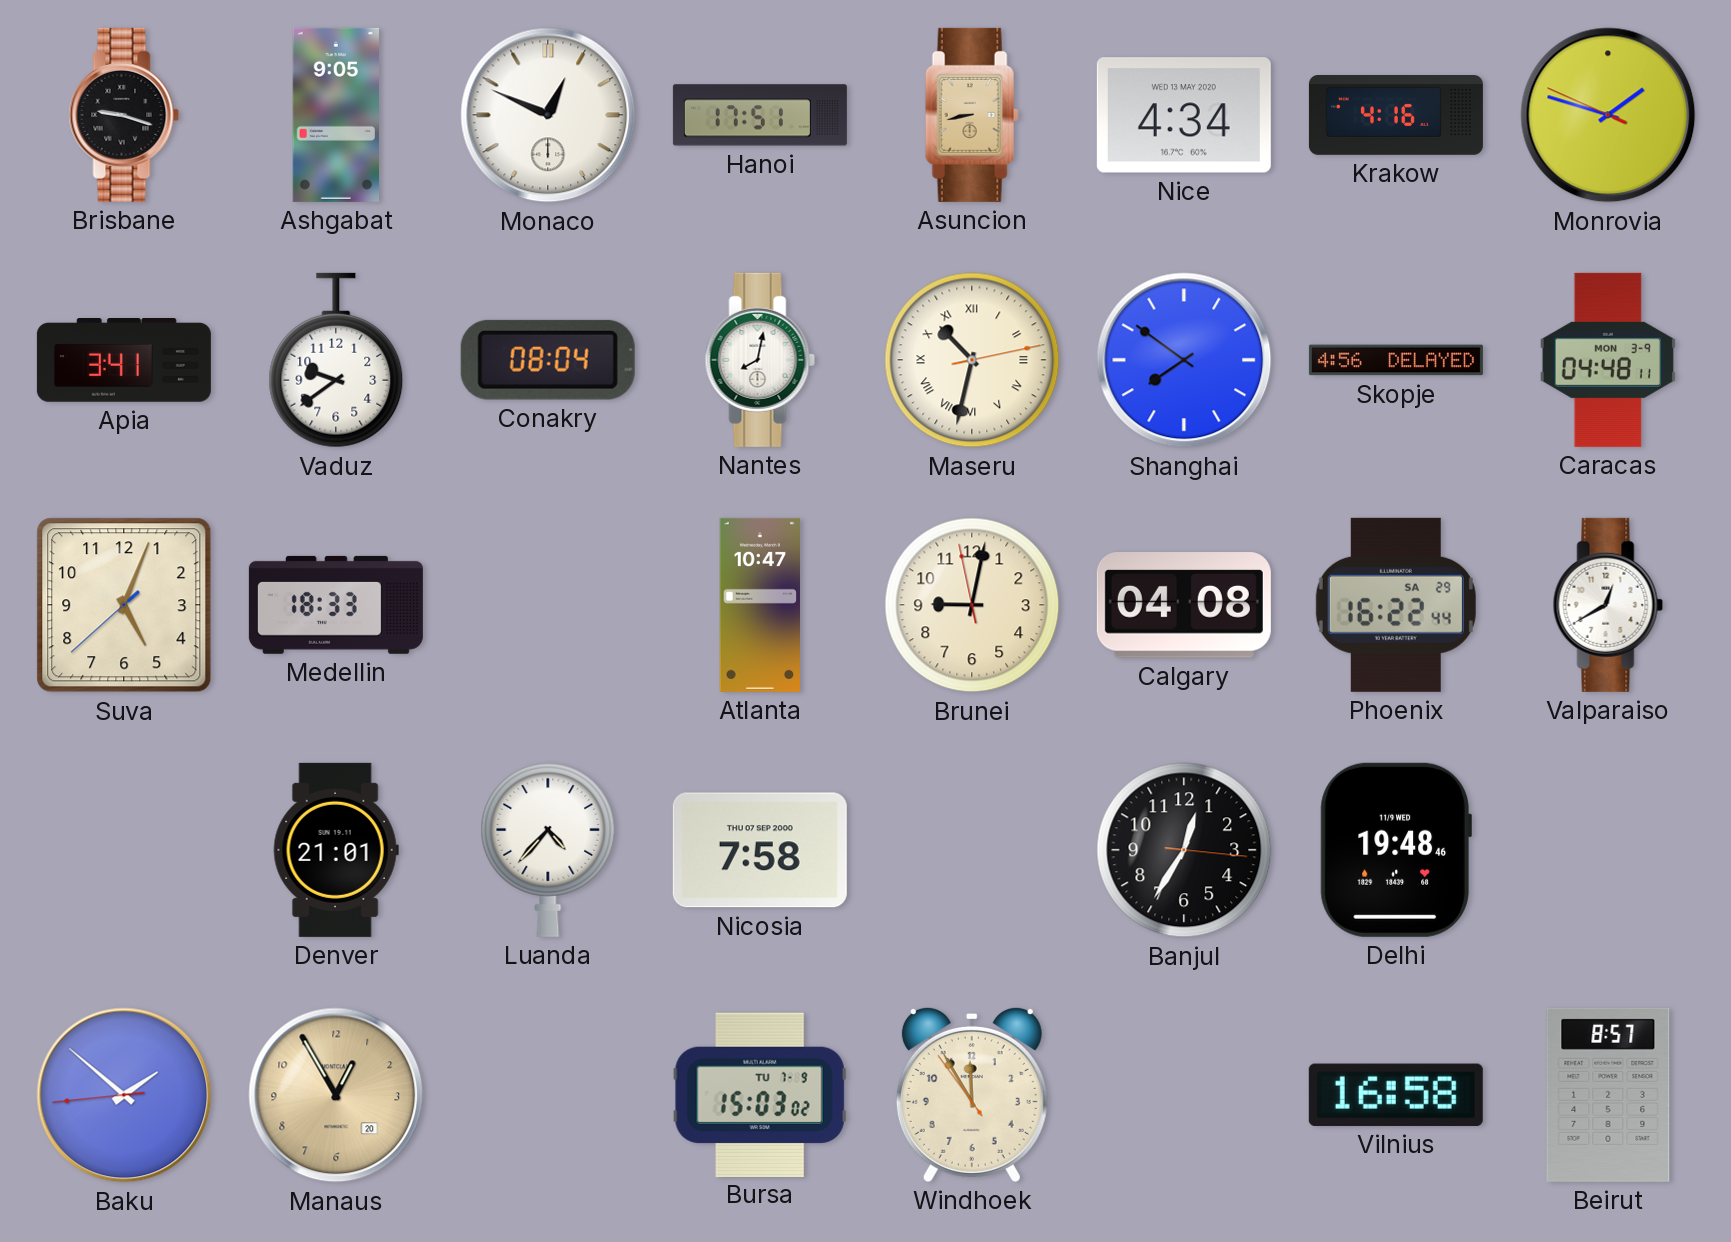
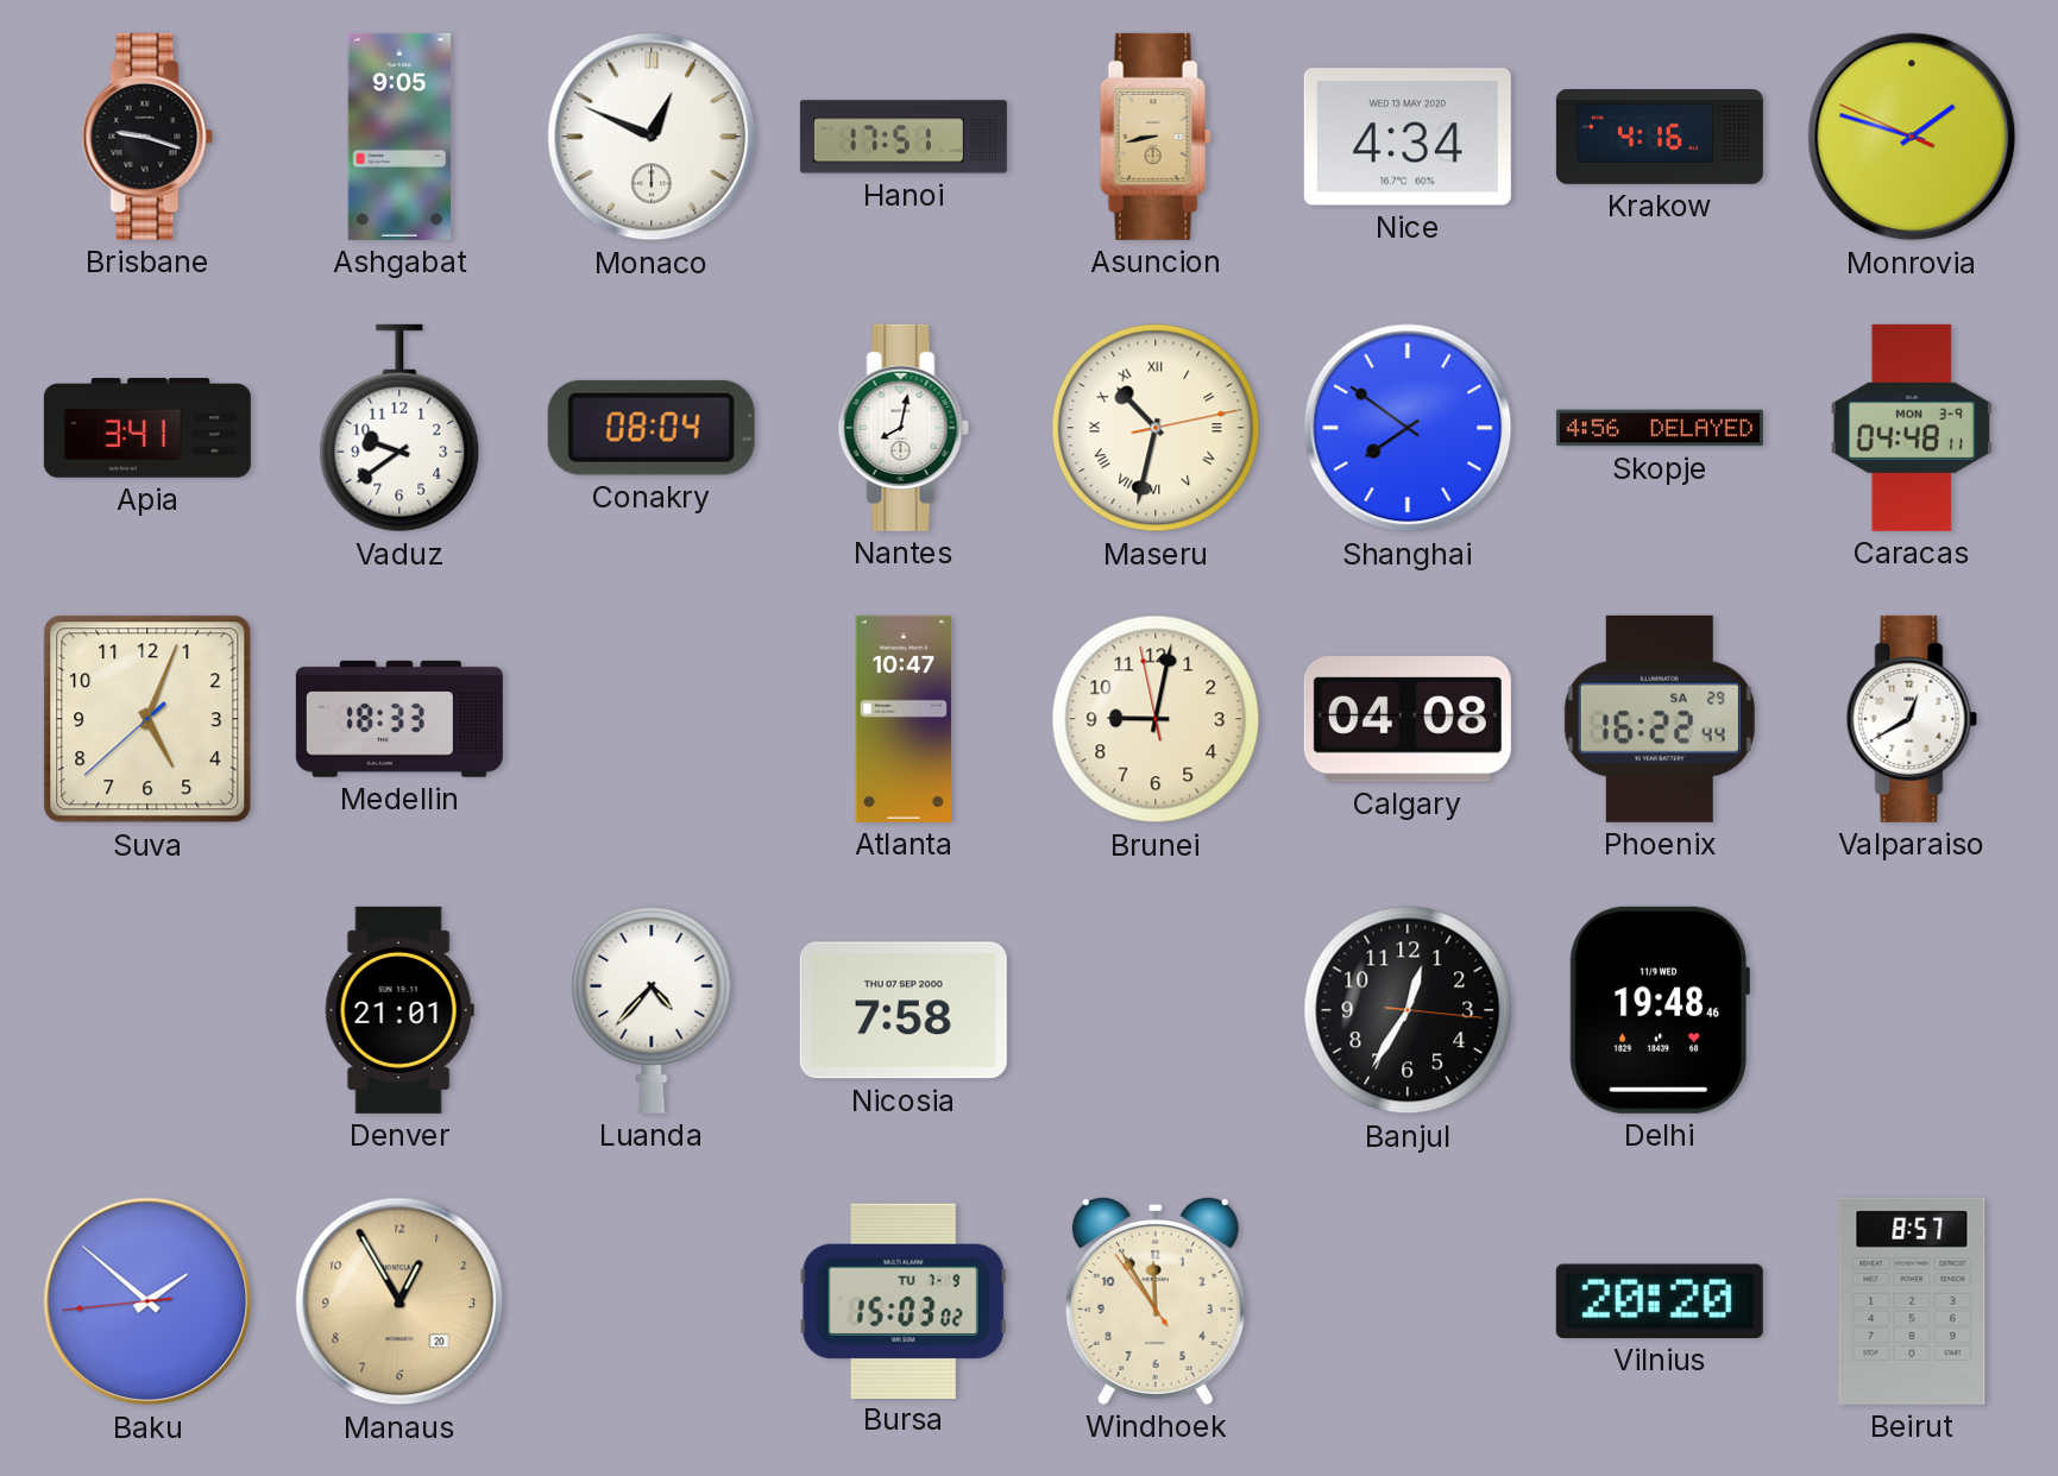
Vilnius: 16:58 -> 20:20 (1660, 1301)
